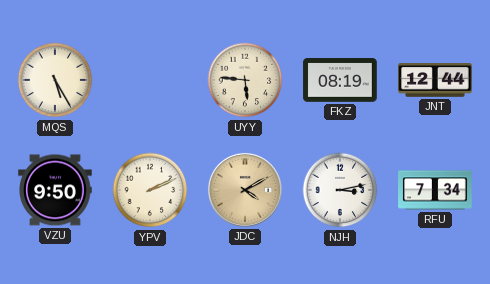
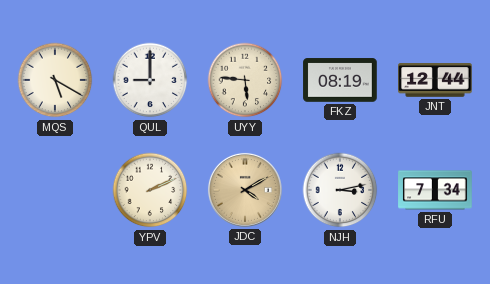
MQS: 5:25 -> 5:20 (55, 80)
QUL: none -> 9:00 (150, 80)
VZU: 9:50 -> none (55, 190)
